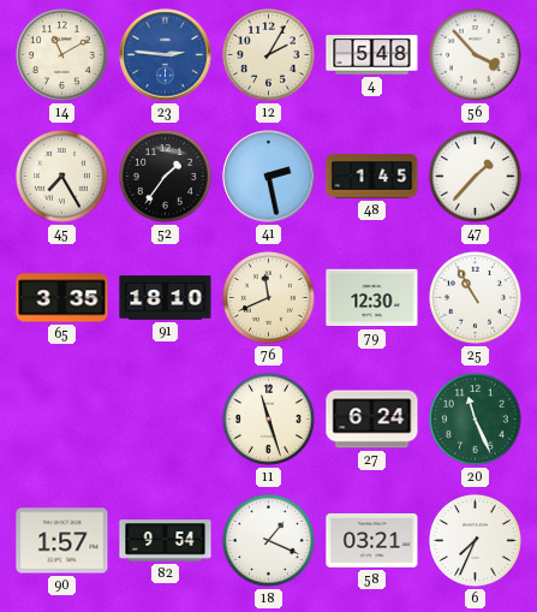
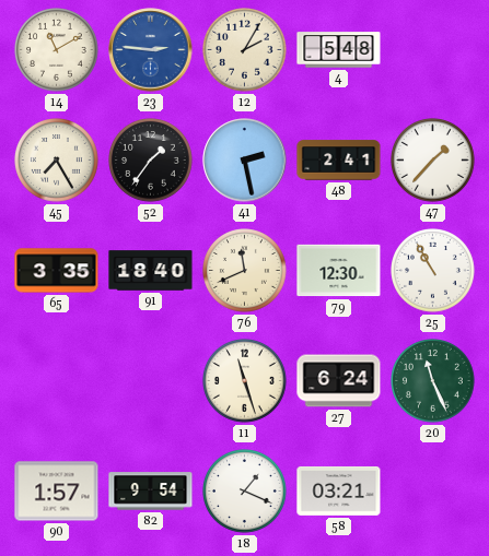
56: 3:53 -> none (476, 55)
48: 1:45 -> 2:41 (339, 161)
91: 18:10 -> 18:40 (151, 271)
6: 7:34 -> none (476, 541)
